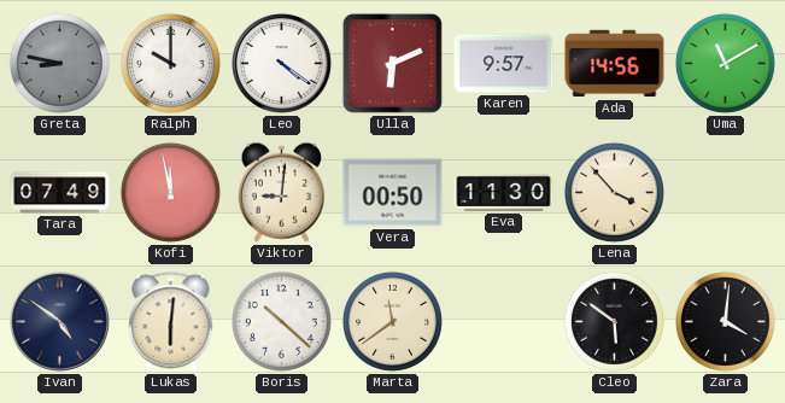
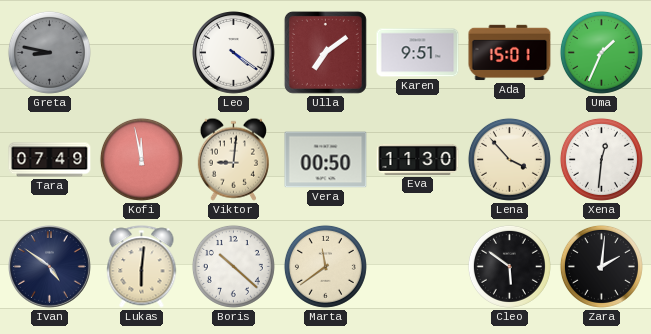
Ralph: 10:00 -> none (170, 63)
Ulla: 6:11 -> 7:09 (325, 52)
Karen: 9:57 -> 9:51 (418, 53)
Ada: 14:56 -> 15:01 (510, 53)
Uma: 11:10 -> 1:34 (601, 52)
Xena: none -> 12:31 (601, 159)
Zara: 4:01 -> 2:01 (601, 266)
